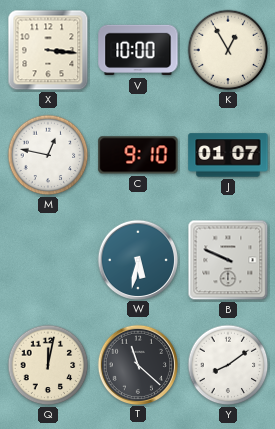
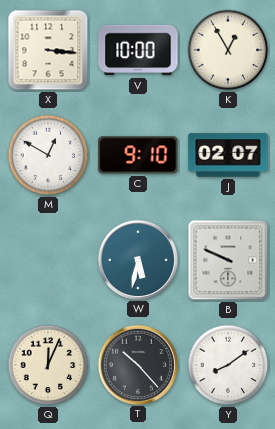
M: 12:47 -> 12:50 (48, 155)
J: 01:07 -> 02:07 (228, 155)
Q: 12:02 -> 12:04 (48, 365)
T: 11:22 -> 10:23 (137, 364)
